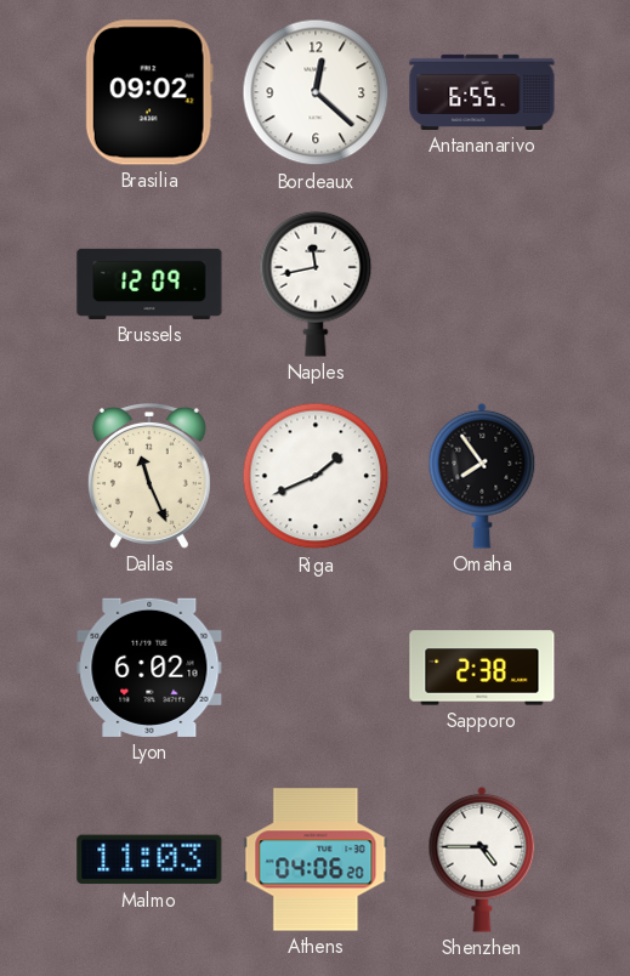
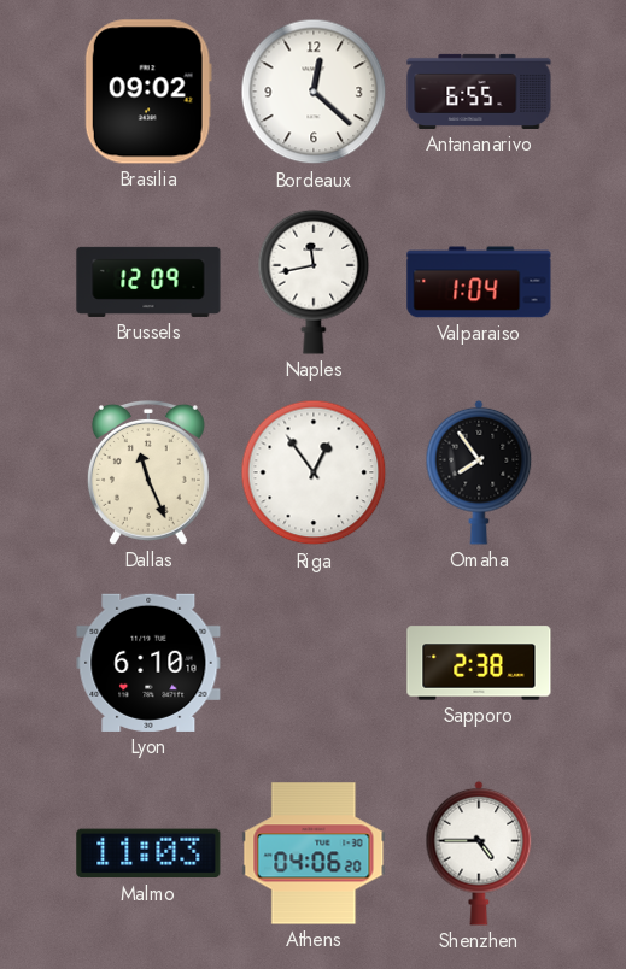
Valparaiso: none -> 1:04 (479, 282)
Riga: 1:41 -> 12:54 (314, 472)
Lyon: 6:02 -> 6:10 (148, 663)
